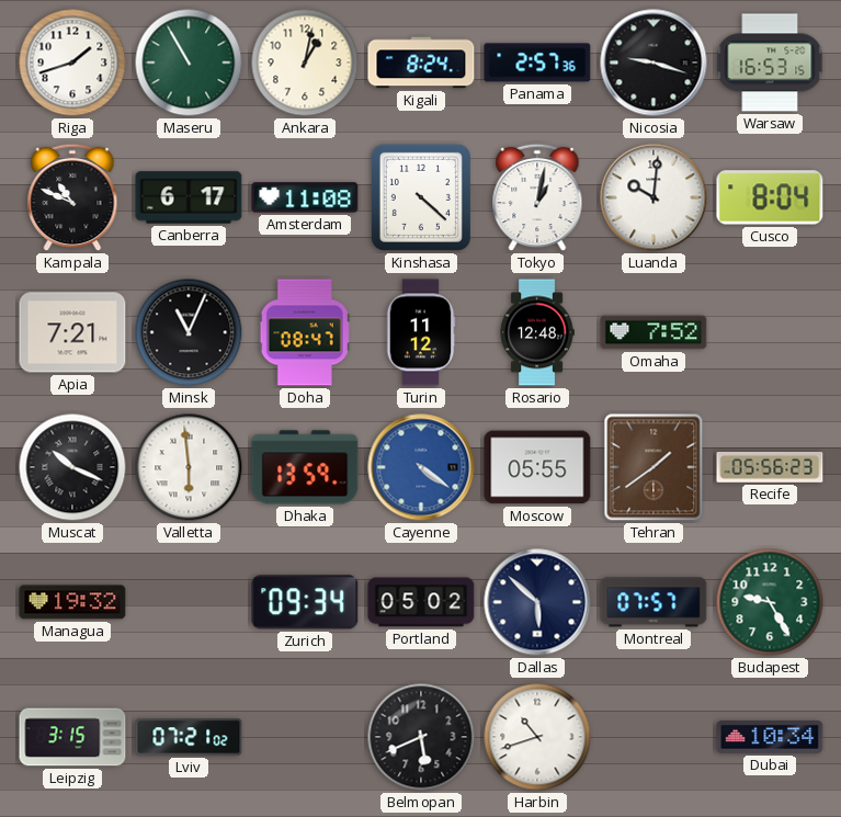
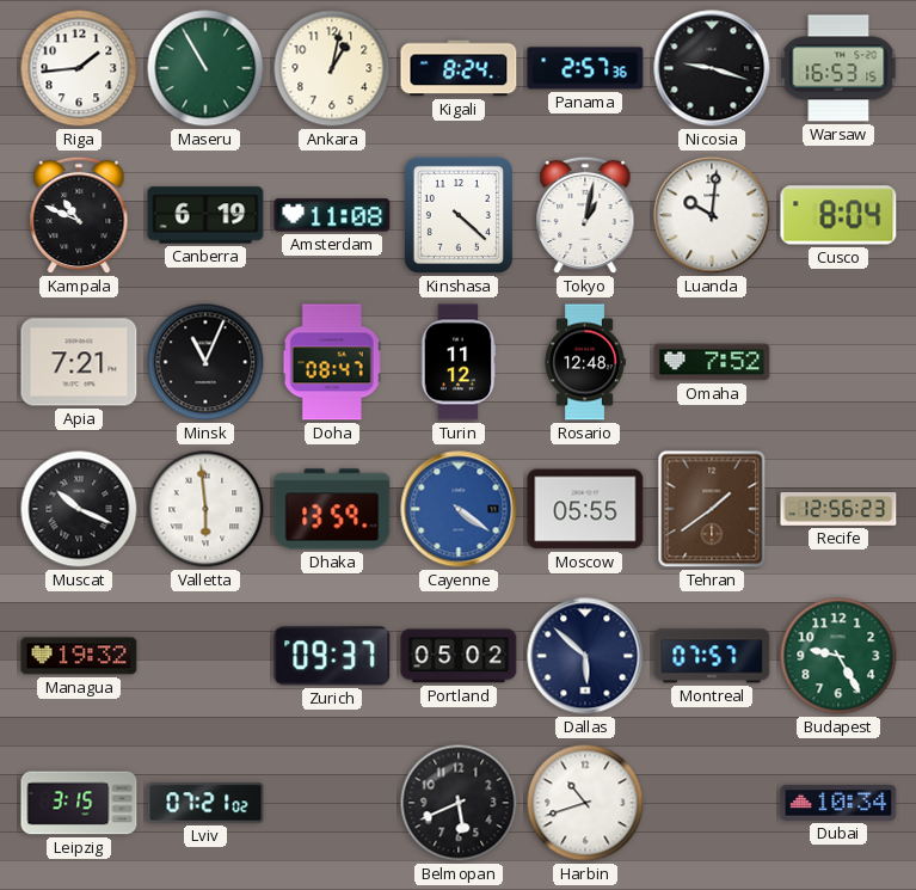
Riga: 1:42 -> 1:44 (79, 68)
Canberra: 6:17 -> 6:19 (205, 215)
Recife: 05:56 -> 12:56 (838, 510)
Zurich: 09:34 -> 09:37 (332, 656)
